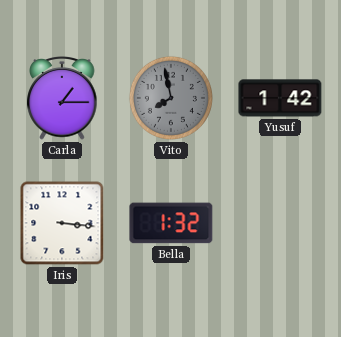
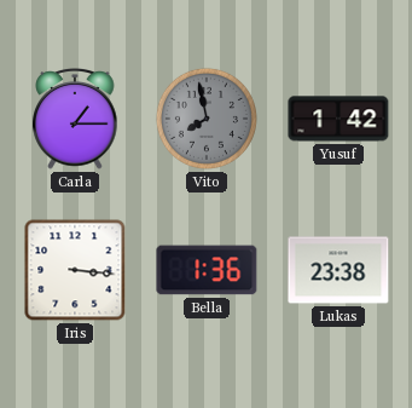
Bella: 1:32 -> 1:36 (207, 270)
Lukas: none -> 23:38 (338, 270)
